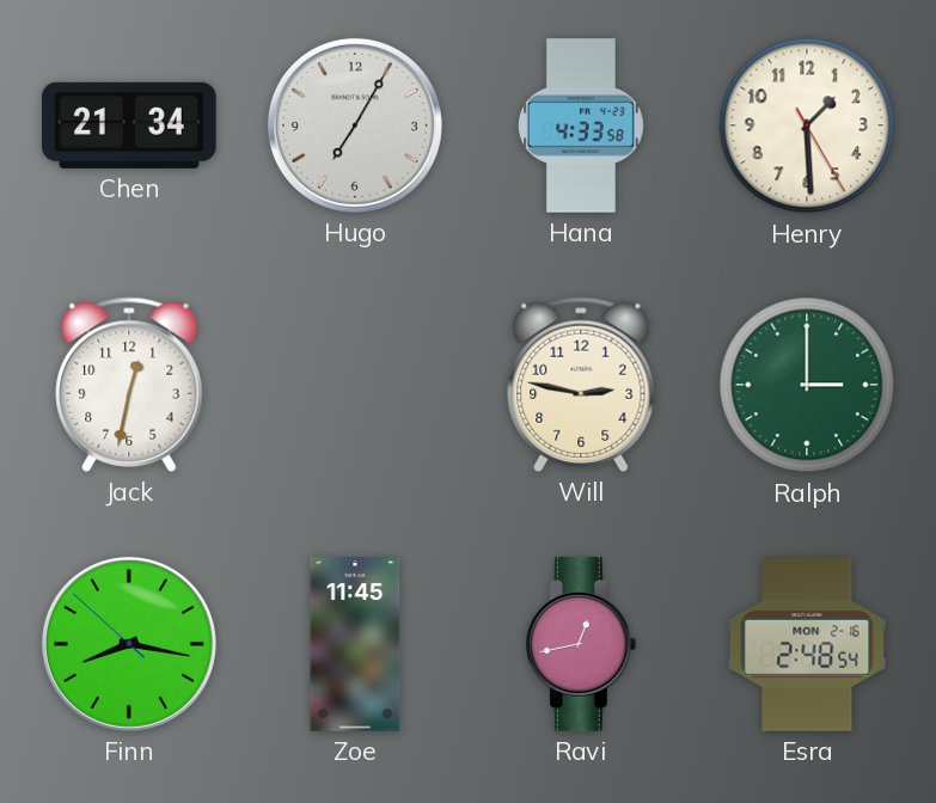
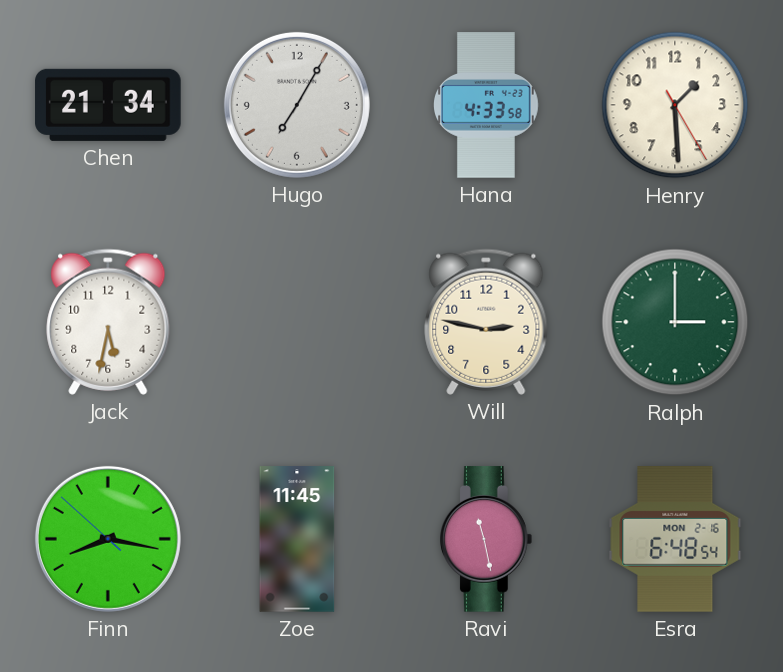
Jack: 12:32 -> 5:32 (108, 322)
Ravi: 12:43 -> 11:28 (487, 539)
Esra: 2:48 -> 6:48 (675, 539)
